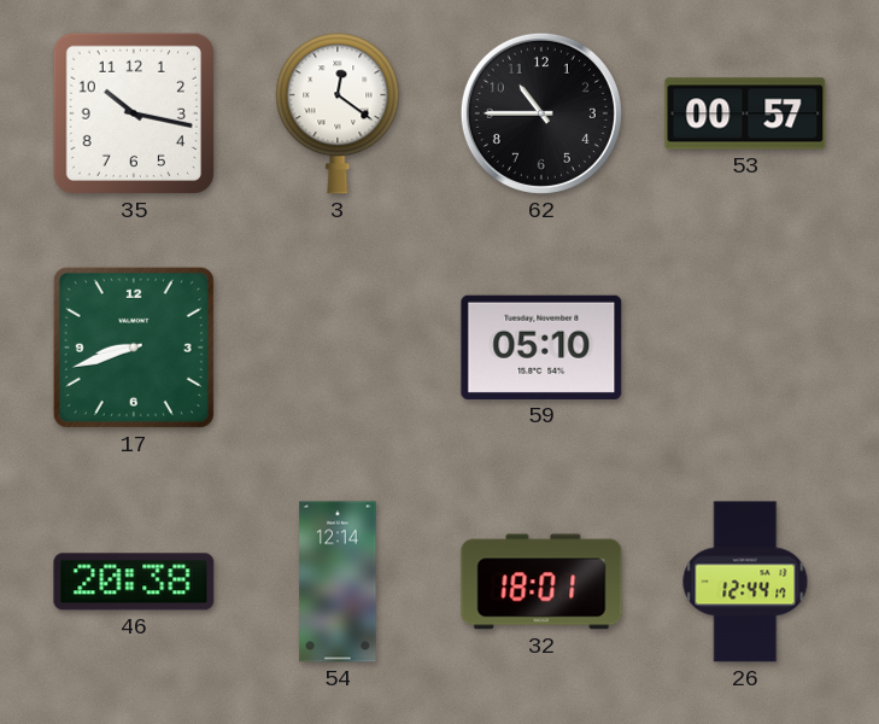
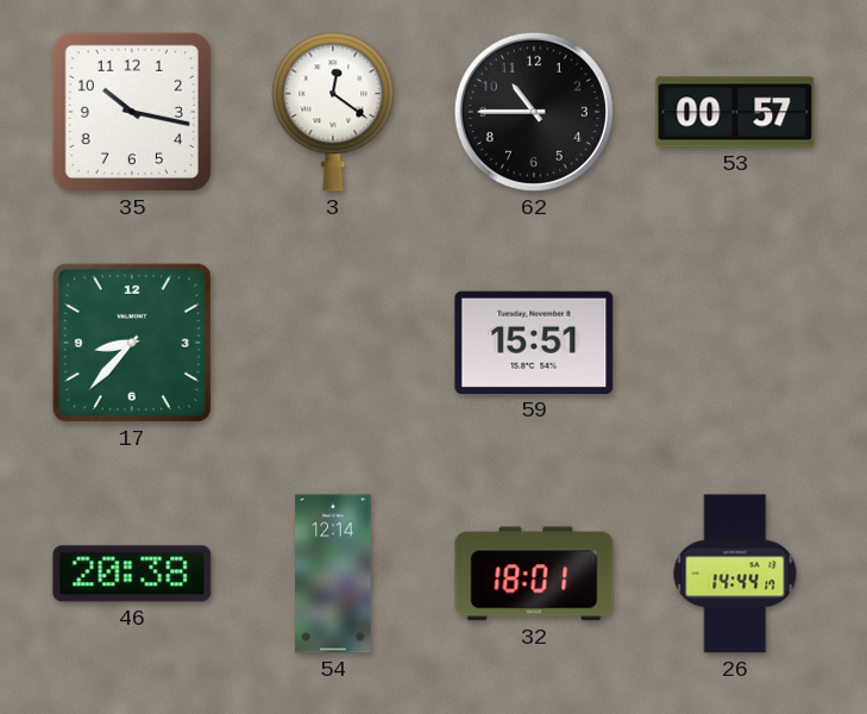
17: 8:42 -> 8:37 (132, 343)
59: 05:10 -> 15:51 (534, 343)
26: 12:44 -> 14:44 (735, 574)
